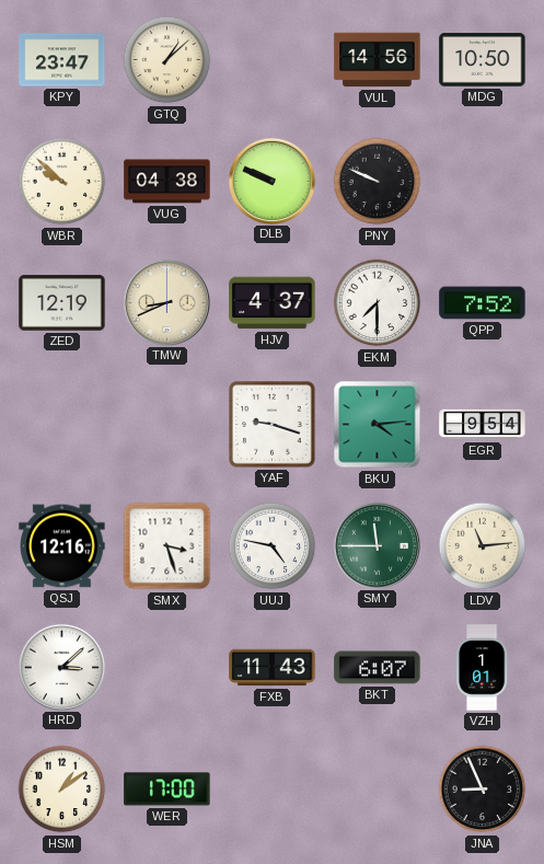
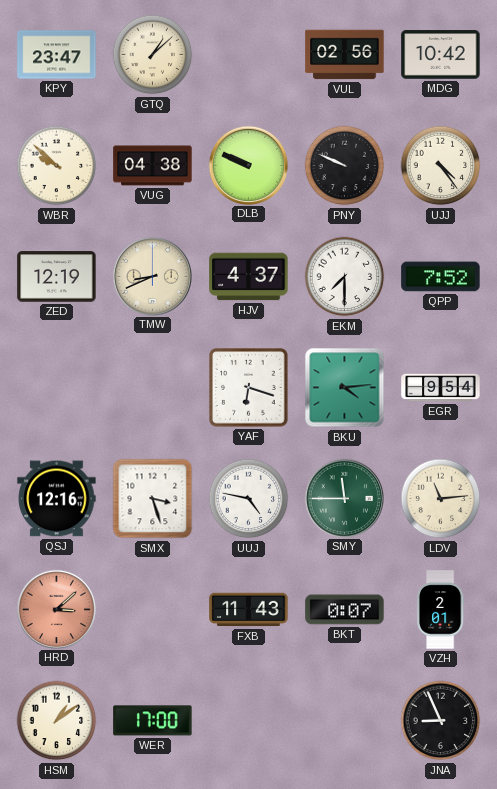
VUL: 14:56 -> 02:56 (345, 55)
MDG: 10:50 -> 10:42 (441, 55)
UJJ: none -> 4:24 (441, 166)
YAF: 9:18 -> 6:18 (249, 388)
HRD dial: white -> salmon (56, 609)
BKT: 6:07 -> 0:07 (345, 610)
VZH: 1:01 -> 2:01 (440, 610)
